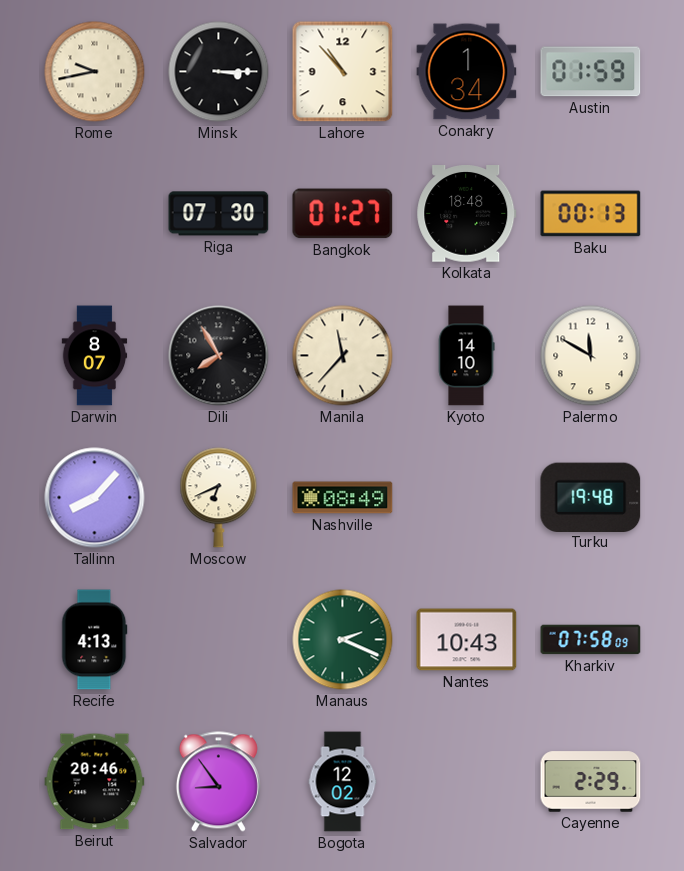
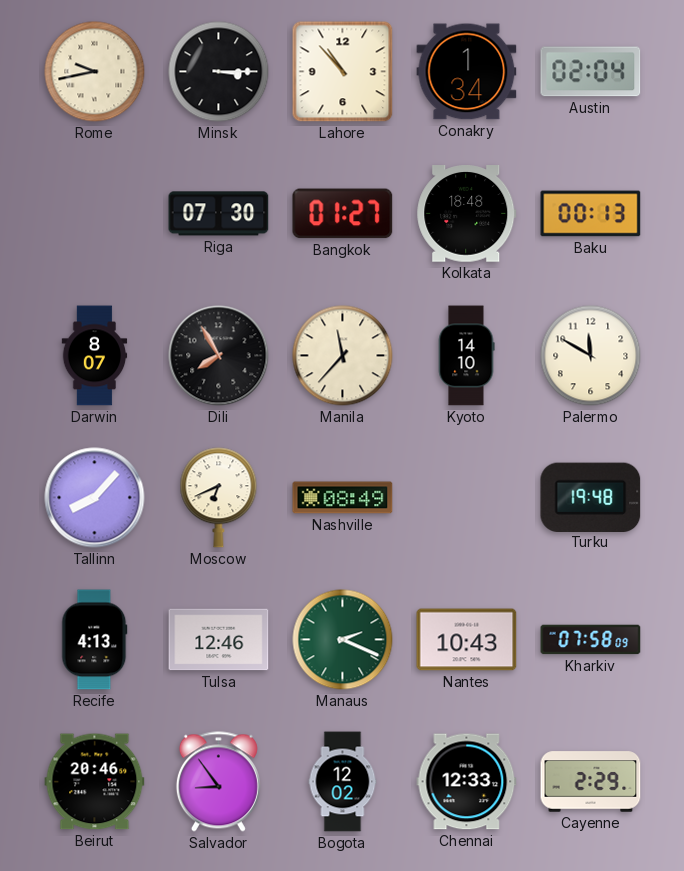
Austin: 01:59 -> 02:04 (591, 72)
Tulsa: none -> 12:46 (219, 640)
Chennai: none -> 12:33 (467, 782)
